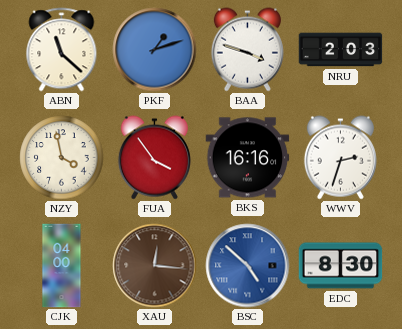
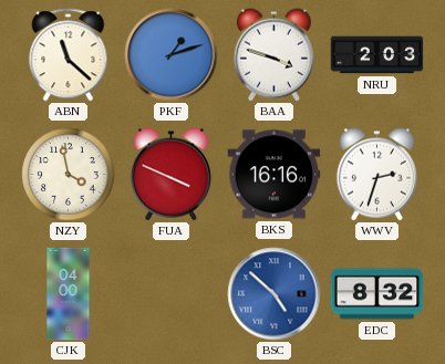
FUA: 3:54 -> 3:49 (170, 175)
XAU: 12:16 -> none (155, 266)
EDC: 8:30 -> 8:32 (377, 294)
